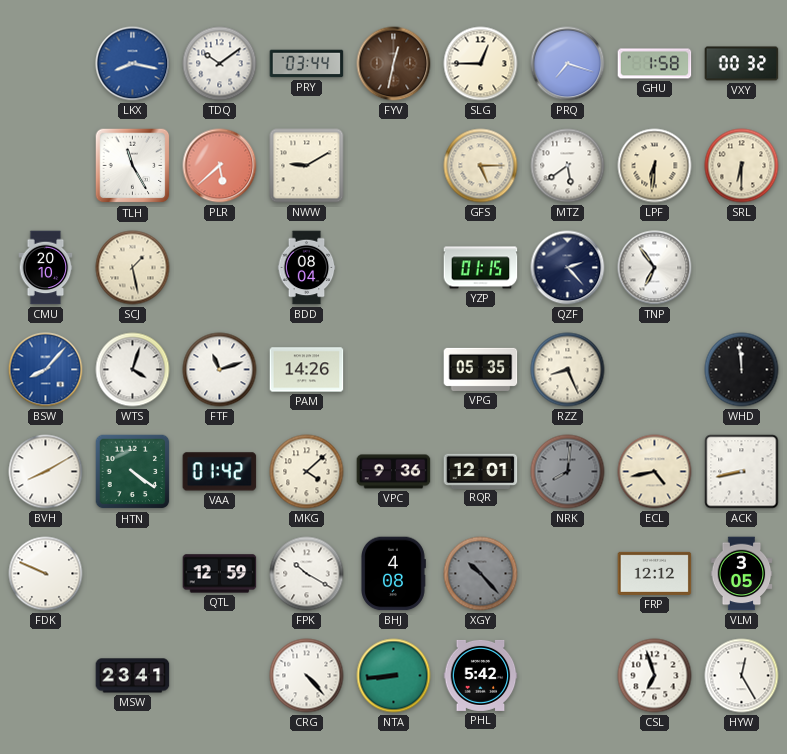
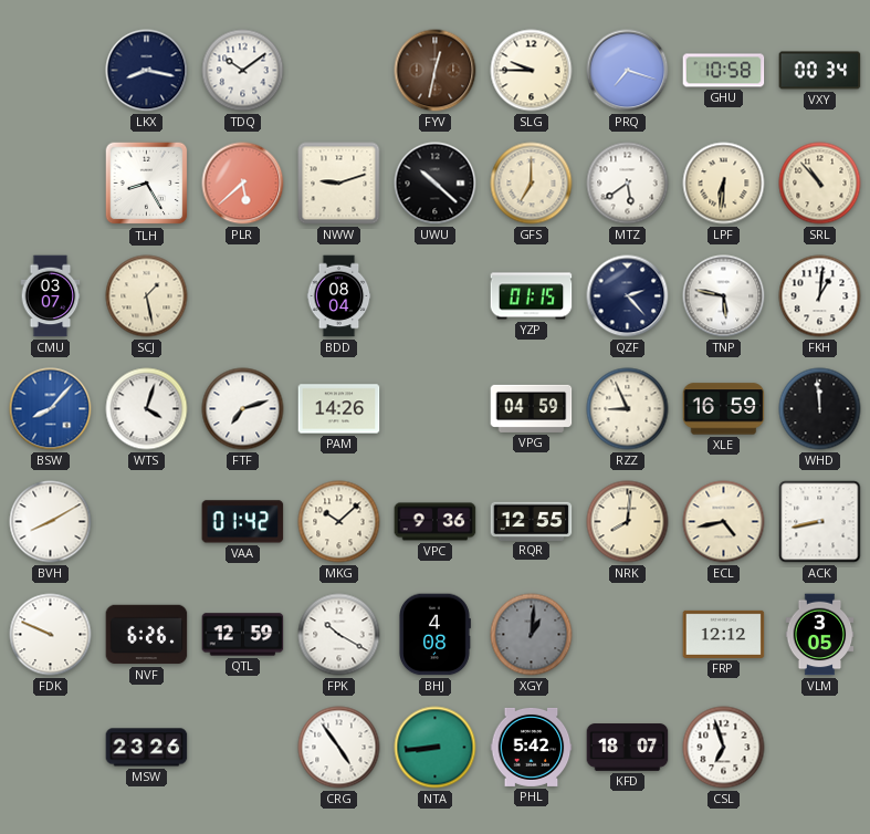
LKX dial: blue -> navy (147, 71)
PRY: 03:44 -> none (307, 64)
SLG: 12:45 -> 9:45 (532, 71)
GHU: 1:58 -> 10:58 (724, 71)
VXY: 00:32 -> 00:34 (820, 71)
TLH: 11:25 -> 8:25 (147, 184)
NWW: 9:10 -> 9:12 (339, 184)
UWU: none -> 10:22 (436, 184)
GFS: 5:15 -> 7:00 (532, 184)
SRL: 6:30 -> 10:53 (820, 184)
CMU: 20:10 -> 03:07 (51, 296)
TNP: 6:54 -> 5:47 (724, 296)
FKH: none -> 1:01 (820, 296)
FTF: 11:12 -> 7:12 (243, 409)
VPG: 05:35 -> 04:59 (532, 408)
RZZ: 8:26 -> 8:56 (628, 409)
XLE: none -> 16:59 (724, 409)
HTN: 4:21 -> none (133, 472)
MKG: 4:08 -> 10:08 (339, 522)
RQR: 12:01 -> 12:55 (532, 521)
NRK dial: grey -> cream (628, 522)
NVF: none -> 6:26 (147, 635)
XGY: 10:23 -> 1:01 (532, 635)
MSW: 23:41 -> 23:26 (147, 748)
CRG: 4:23 -> 4:54 (339, 748)
KFD: none -> 18:07 (628, 748)
HYW: 12:25 -> none (742, 676)
